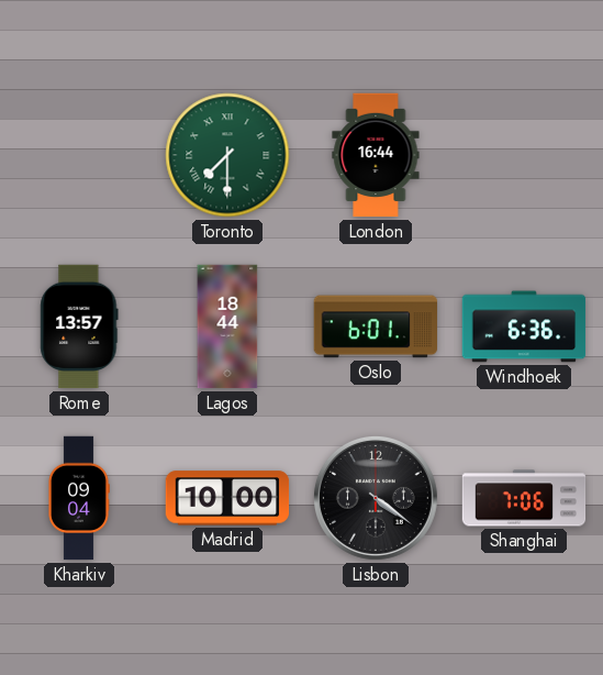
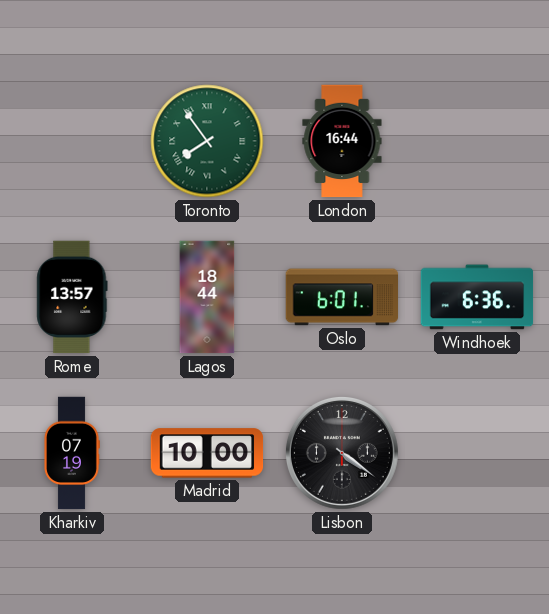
Toronto: 7:30 -> 7:54 (207, 141)
Kharkiv: 09:04 -> 07:19 (72, 453)
Shanghai: 7:06 -> none (524, 498)
